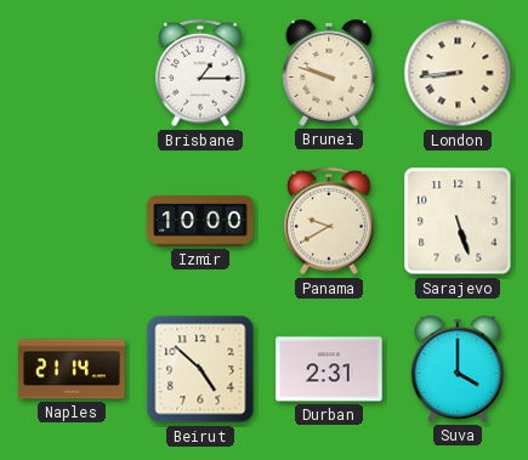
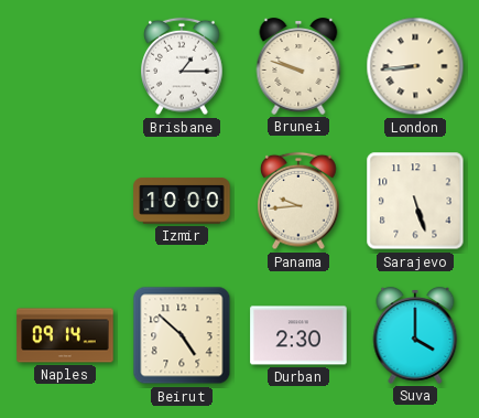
Panama: 9:40 -> 9:44 (298, 201)
Naples: 21:14 -> 09:14 (65, 335)
Durban: 2:31 -> 2:30 (298, 335)
